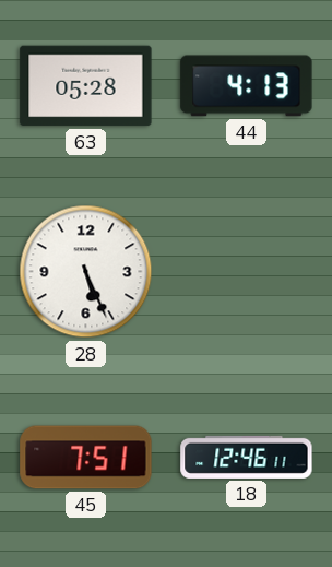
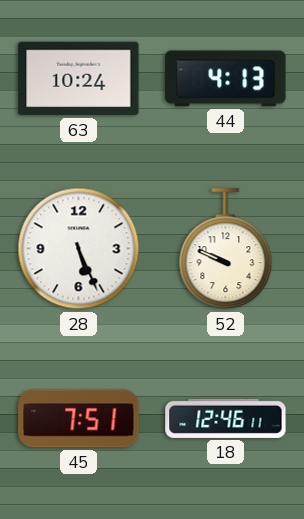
63: 05:28 -> 10:24 (79, 79)
52: none -> 9:49 (226, 249)
